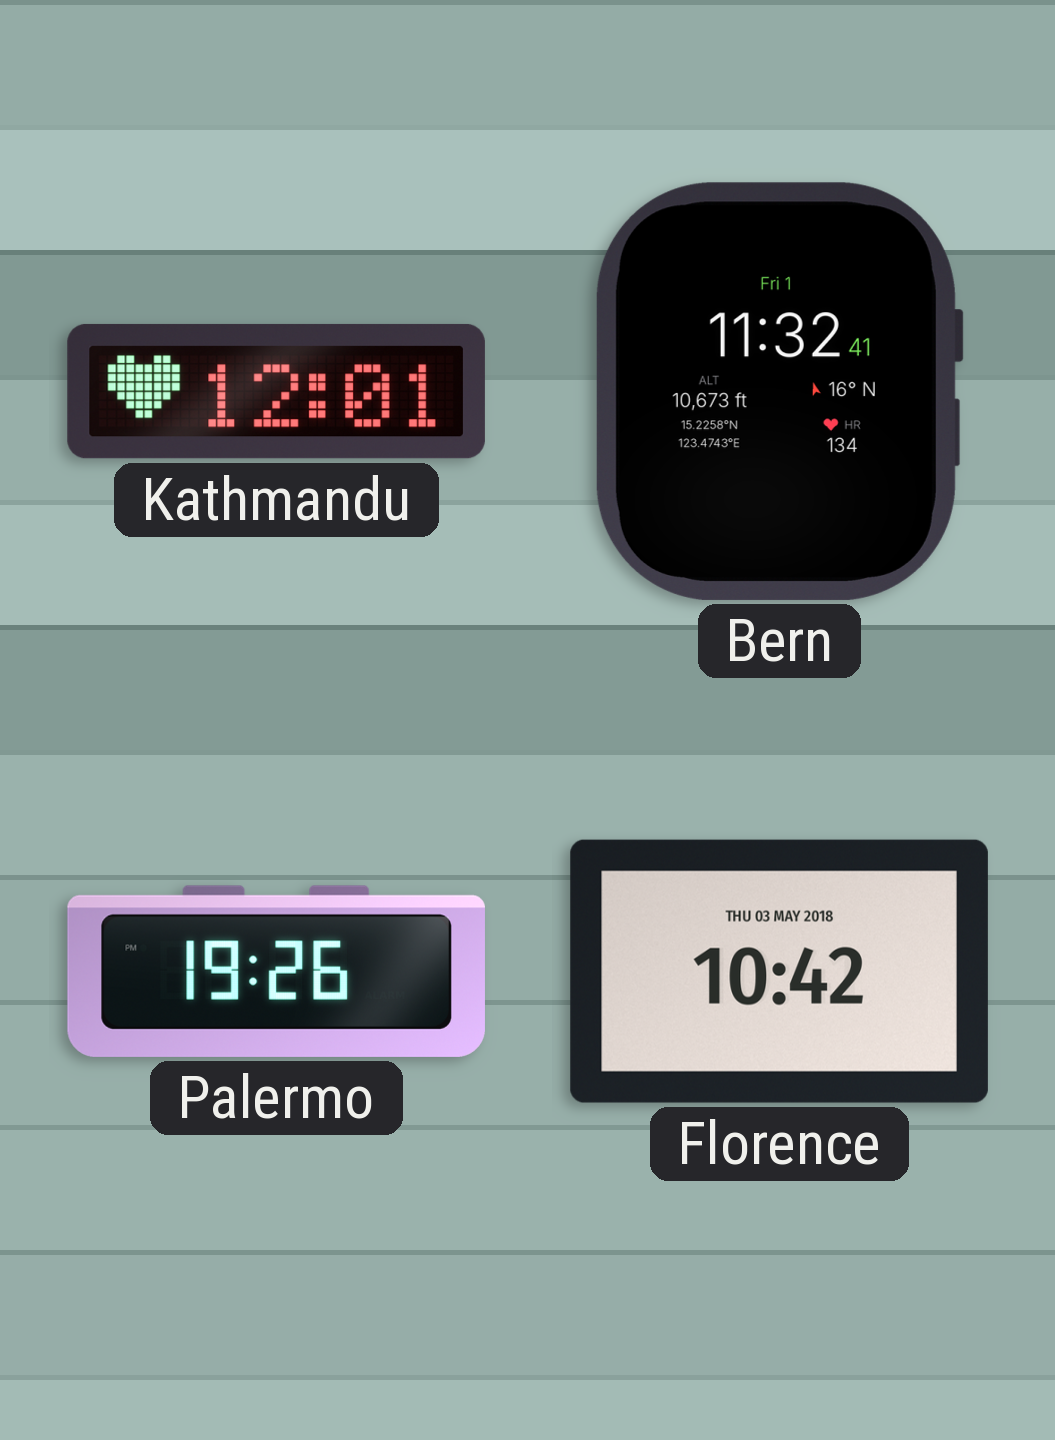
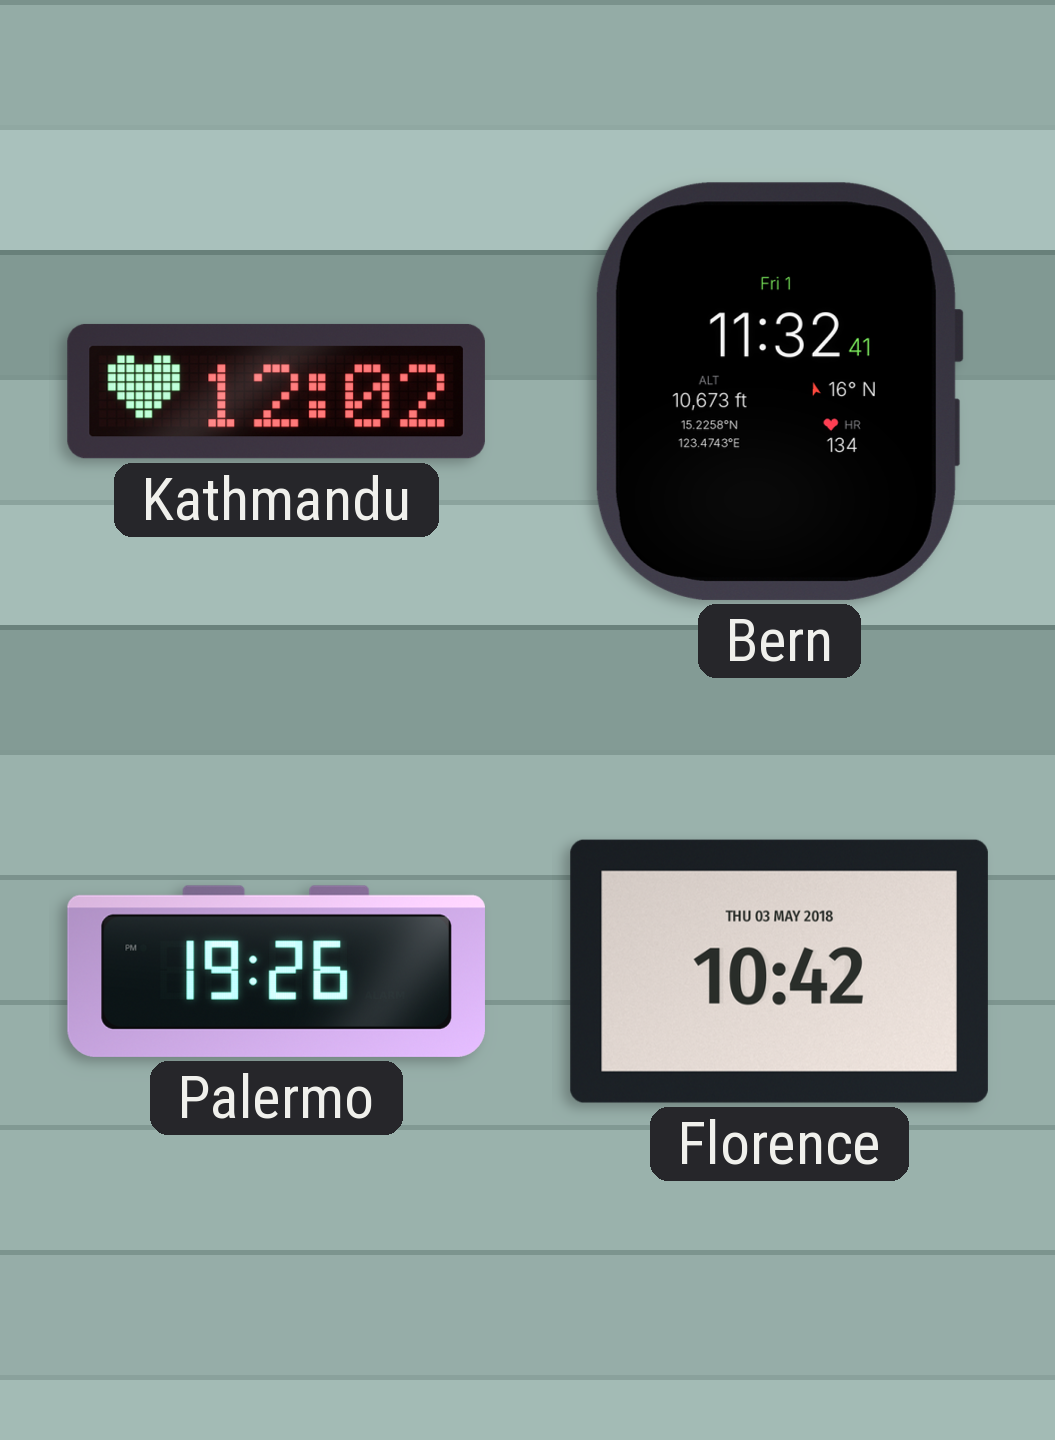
Kathmandu: 12:01 -> 12:02 (276, 391)
